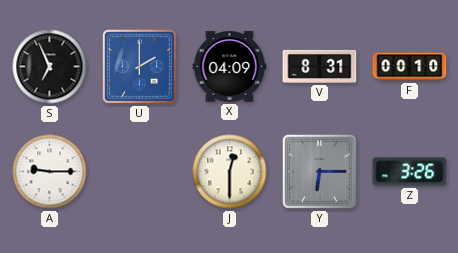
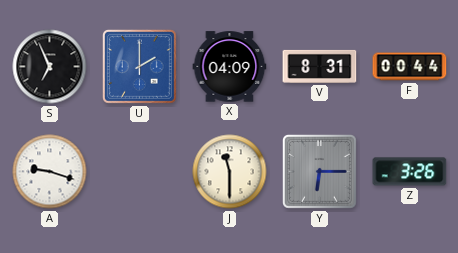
F: 00:10 -> 00:44 (410, 67)
A: 9:15 -> 9:18 (50, 172)
J: 12:30 -> 11:30 (230, 172)
